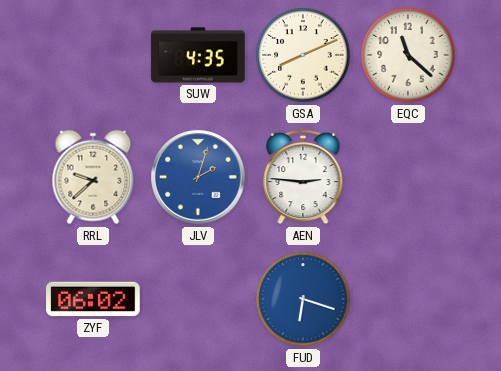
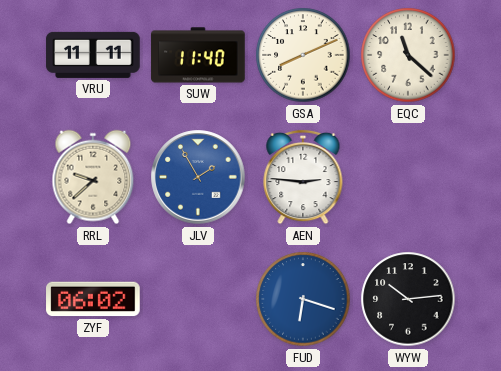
VRU: none -> 11:11 (93, 55)
SUW: 4:35 -> 11:40 (198, 55)
JLV: 2:03 -> 1:55 (198, 177)
WYW: none -> 10:14 (408, 299)
